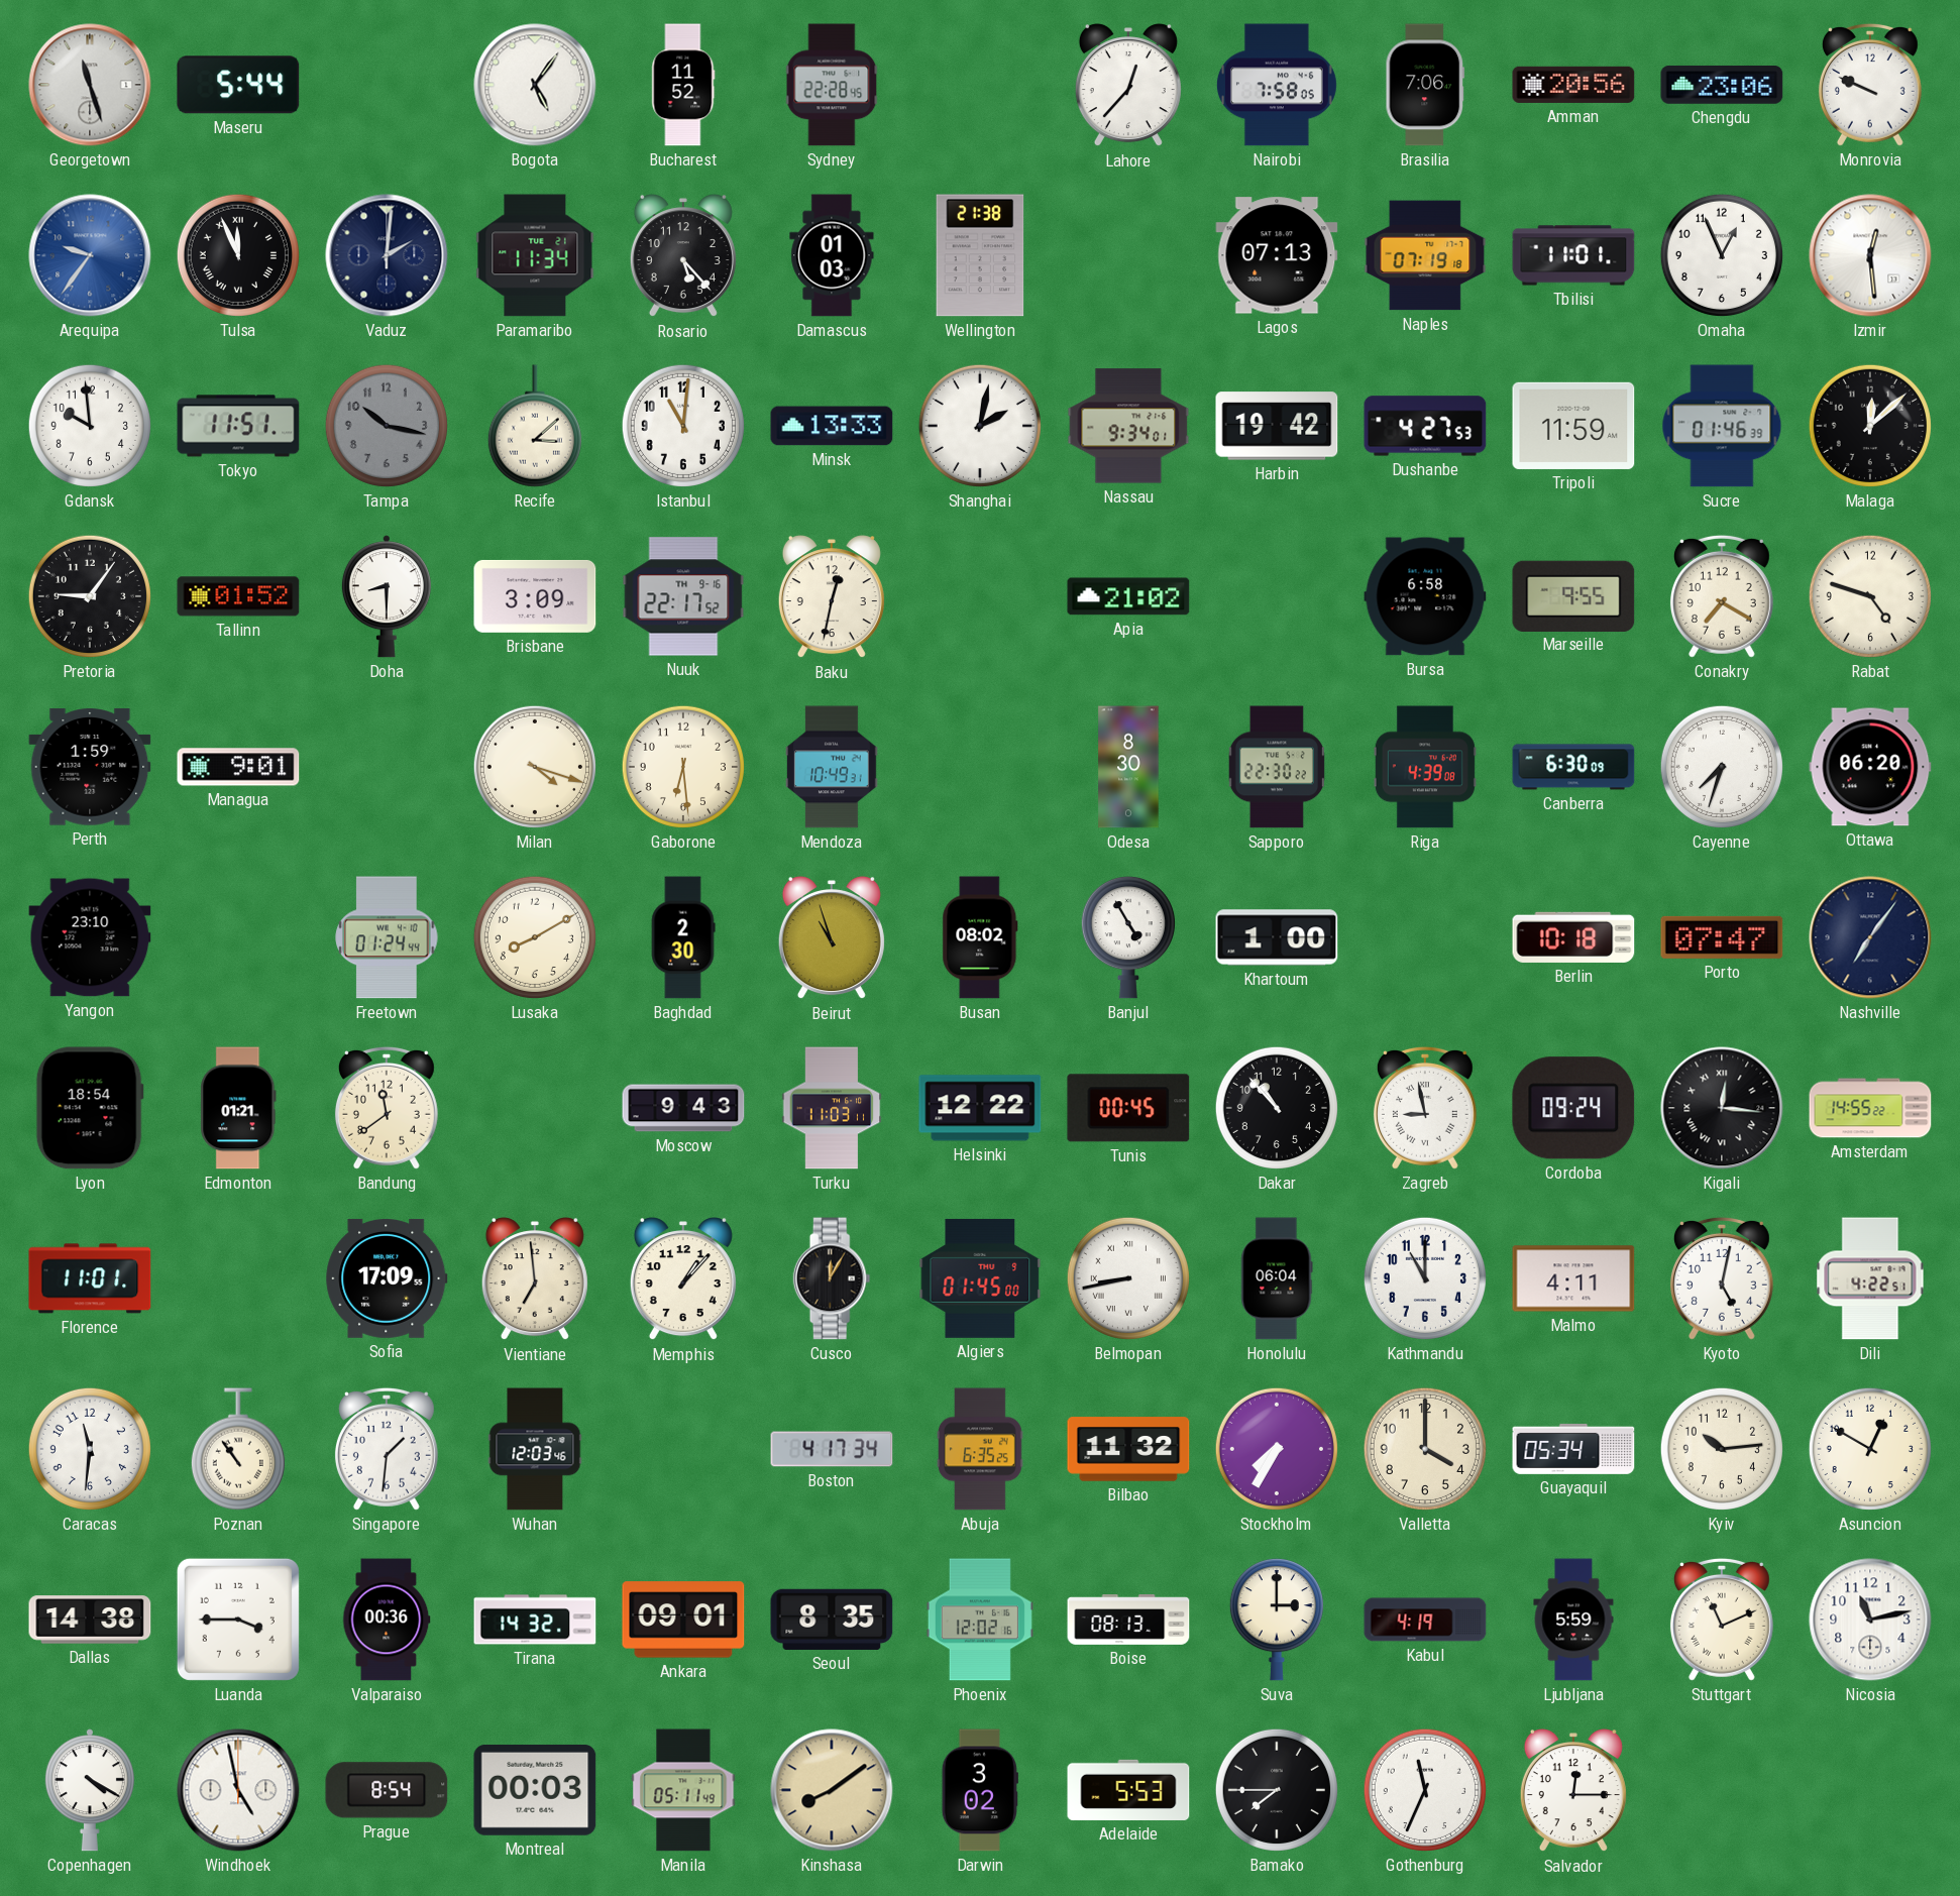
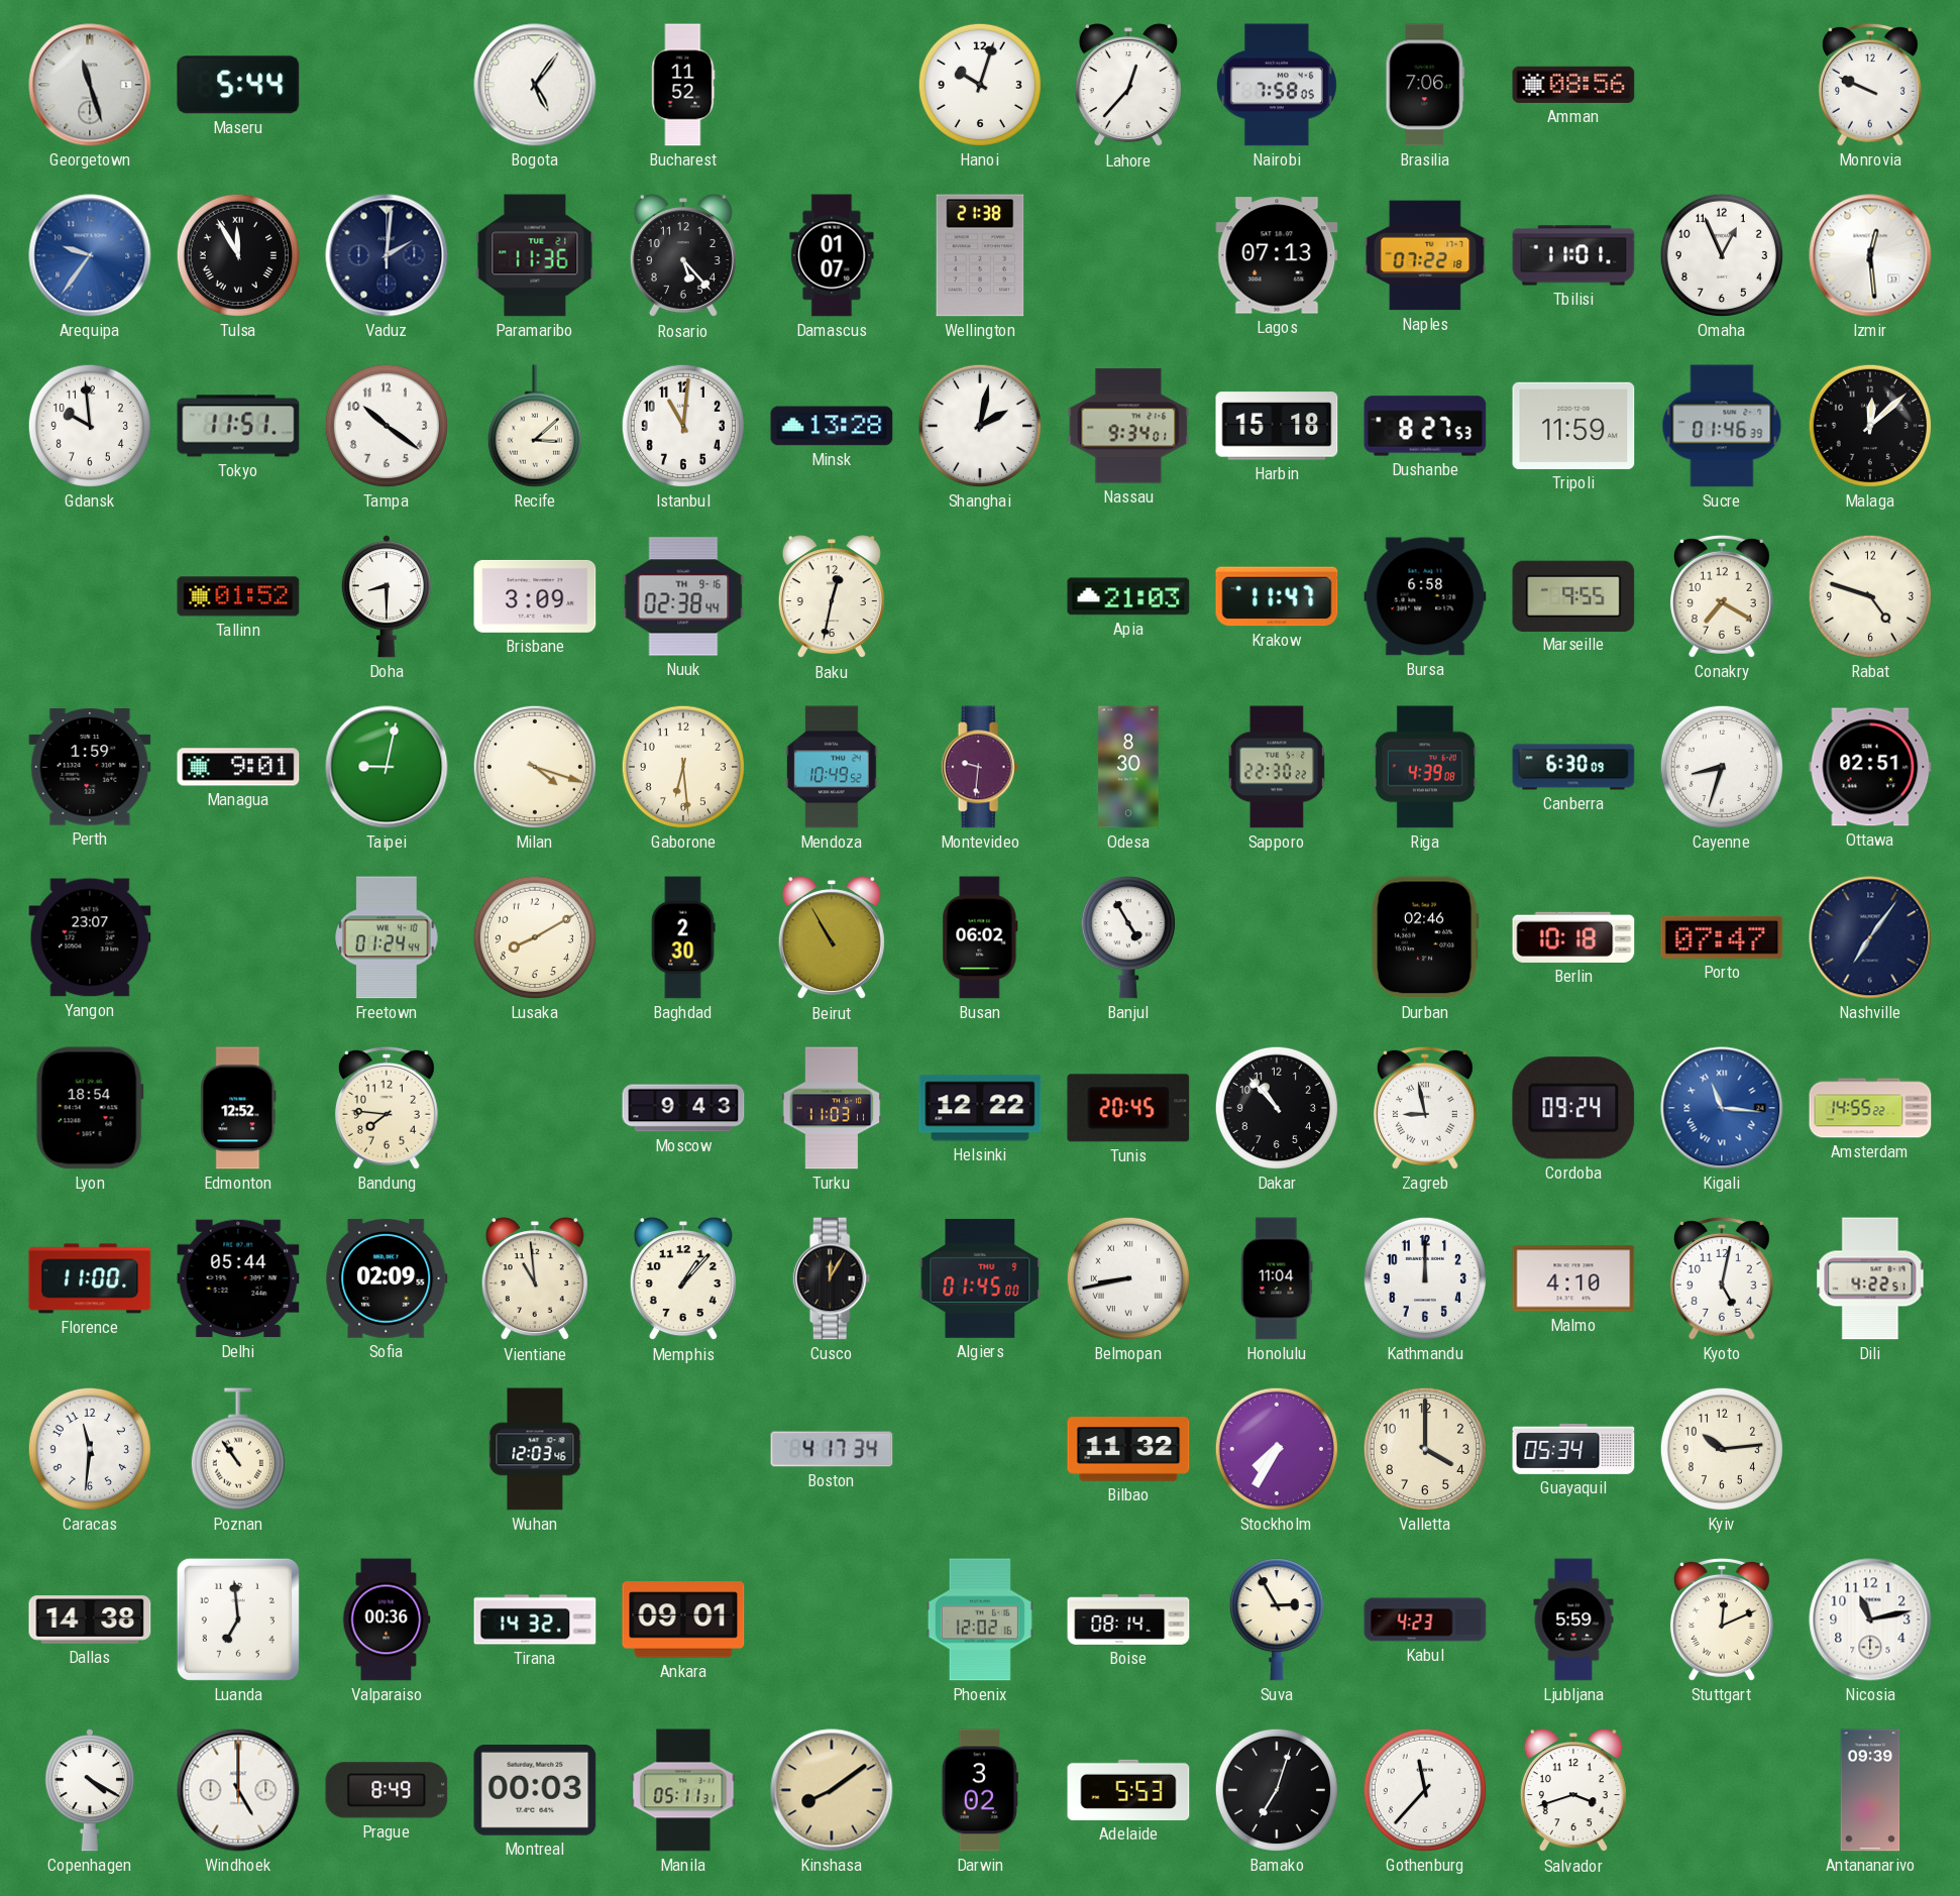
Sydney: 22:28 -> none (832, 85)
Hanoi: none -> 10:03 (980, 85)
Amman: 20:56 -> 08:56 (1573, 85)
Chengdu: 23:06 -> none (1722, 85)
Tulsa: 11:56 -> 11:55 (238, 255)
Paramaribo: 11:34 -> 11:36 (535, 255)
Damascus: 01:03 -> 01:07 (832, 255)
Naples: 07:19 -> 07:22 (1425, 255)
Tampa: 10:17 -> 10:21 (387, 426)
Tampa dial: grey -> white (387, 426)
Minsk: 13:33 -> 13:28 (832, 426)
Harbin: 19:42 -> 15:18 (1277, 426)
Dushanbe: 4:27 -> 8:27 (1425, 426)
Pretoria: 9:06 -> none (90, 596)
Nuuk: 22:17 -> 02:38 (683, 596)
Apia: 21:02 -> 21:03 (1128, 596)
Krakow: none -> 11:47 (1277, 596)
Taipei: none -> 9:02 (387, 767)
Mendoza: 10:49:31 -> 10:49:52 (832, 767)
Montevideo: none -> 9:31 (980, 767)
Cayenne: 7:33 -> 8:33 (1722, 767)
Ottawa: 06:20 -> 02:51 (1870, 767)
Yangon: 23:10 -> 23:07 (90, 937)
Beirut: 10:57 -> 10:55 (832, 938)
Busan: 08:02 -> 06:02 (980, 937)
Khartoum: 1:00 -> none (1277, 937)
Durban: none -> 02:46 (1425, 937)
Edmonton: 01:21 -> 12:52 (238, 1108)
Bandung: 11:39 -> 7:46 (387, 1108)
Tunis: 00:45 -> 20:45 (1128, 1108)
Kigali: 12:16 -> 11:16 (1722, 1108)
Kigali dial: black -> blue (1722, 1108)
Florence: 11:01 -> 11:00 (90, 1278)
Delhi: none -> 05:44 (238, 1278)
Sofia: 17:09 -> 02:09 (387, 1278)
Vientiane: 6:59 -> 10:59 (535, 1279)
Honolulu: 06:04 -> 11:04 (1277, 1278)
Kathmandu: 11:00 -> 12:00 (1425, 1278)
Malmo: 4:11 -> 4:10 (1573, 1278)
Singapore: 1:31 -> none (387, 1449)
Abuja: 6:35 -> none (981, 1449)
Asuncion: 12:50 -> none (1870, 1449)
Luanda: 3:45 -> 6:59 (238, 1620)
Seoul: 8:35 -> none (832, 1620)
Boise: 08:13 -> 08:14 (1128, 1621)
Suva: 3:00 -> 2:55 (1277, 1620)
Kabul: 4:19 -> 4:23 (1425, 1620)
Stuttgart: 11:11 -> 12:11 (1722, 1620)
Windhoek: 4:58 -> 5:00 (238, 1790)
Prague: 8:54 -> 8:49 (387, 1790)
Manila: 05:11:49 -> 05:11:31 (683, 1790)
Bamako: 7:45 -> 7:03 (1277, 1790)
Gothenburg: 11:34 -> 11:37 (1425, 1790)
Salvador: 12:15 -> 3:42 (1573, 1791)
Antananarivo: none -> 09:39 (1870, 1790)
